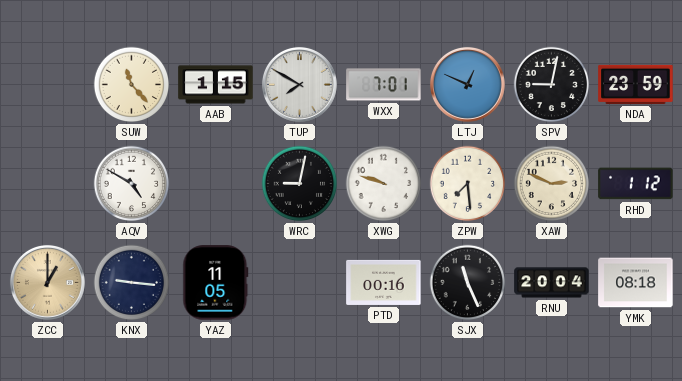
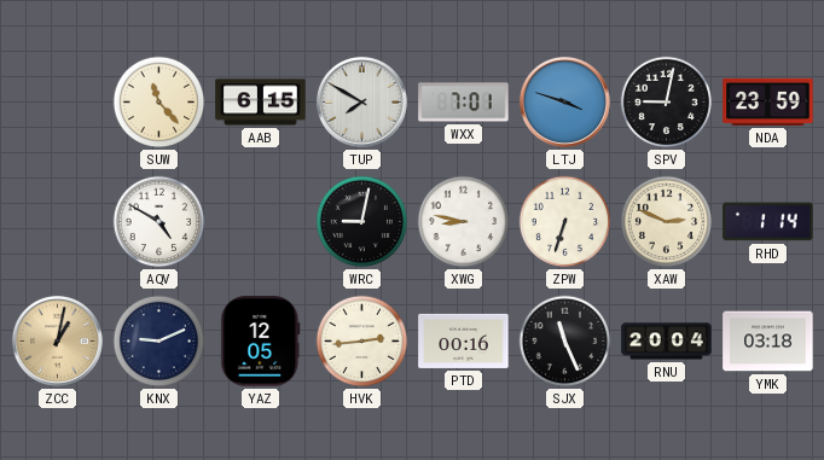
AAB: 1:15 -> 6:15 (261, 103)
LTJ: 12:49 -> 3:48 (564, 101)
XWG: 9:48 -> 8:47 (464, 222)
ZPW: 7:29 -> 6:33 (565, 222)
RHD: 1:12 -> 1:14 (768, 222)
ZCC: 1:00 -> 1:02 (57, 340)
KNX: 9:16 -> 9:11 (159, 342)
YAZ: 11:05 -> 12:05 (261, 342)
HVK: none -> 2:44 (362, 342)
YMK: 08:18 -> 03:18 (768, 342)
